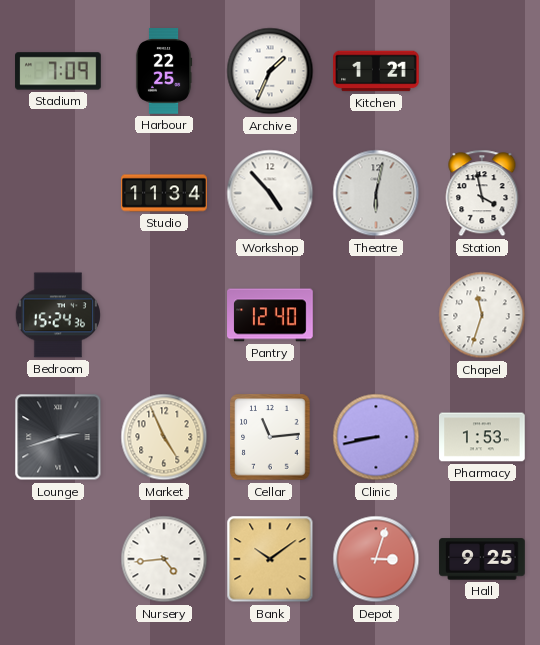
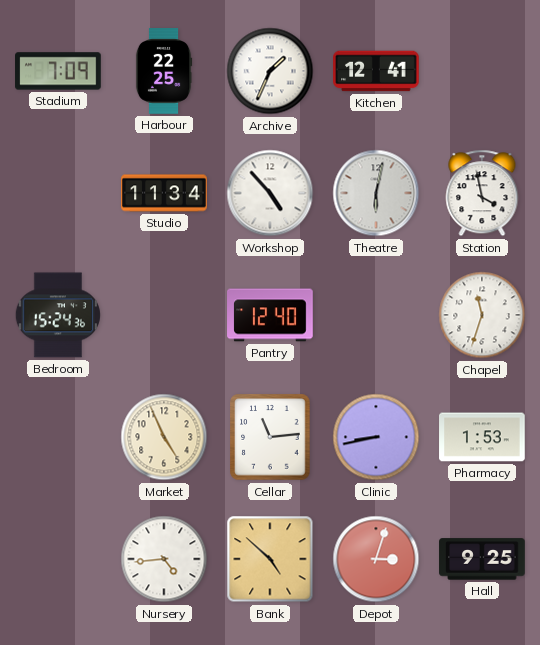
Kitchen: 1:21 -> 12:41 (376, 71)
Lounge: 2:42 -> none (58, 437)
Bank: 10:09 -> 4:52 (270, 559)
